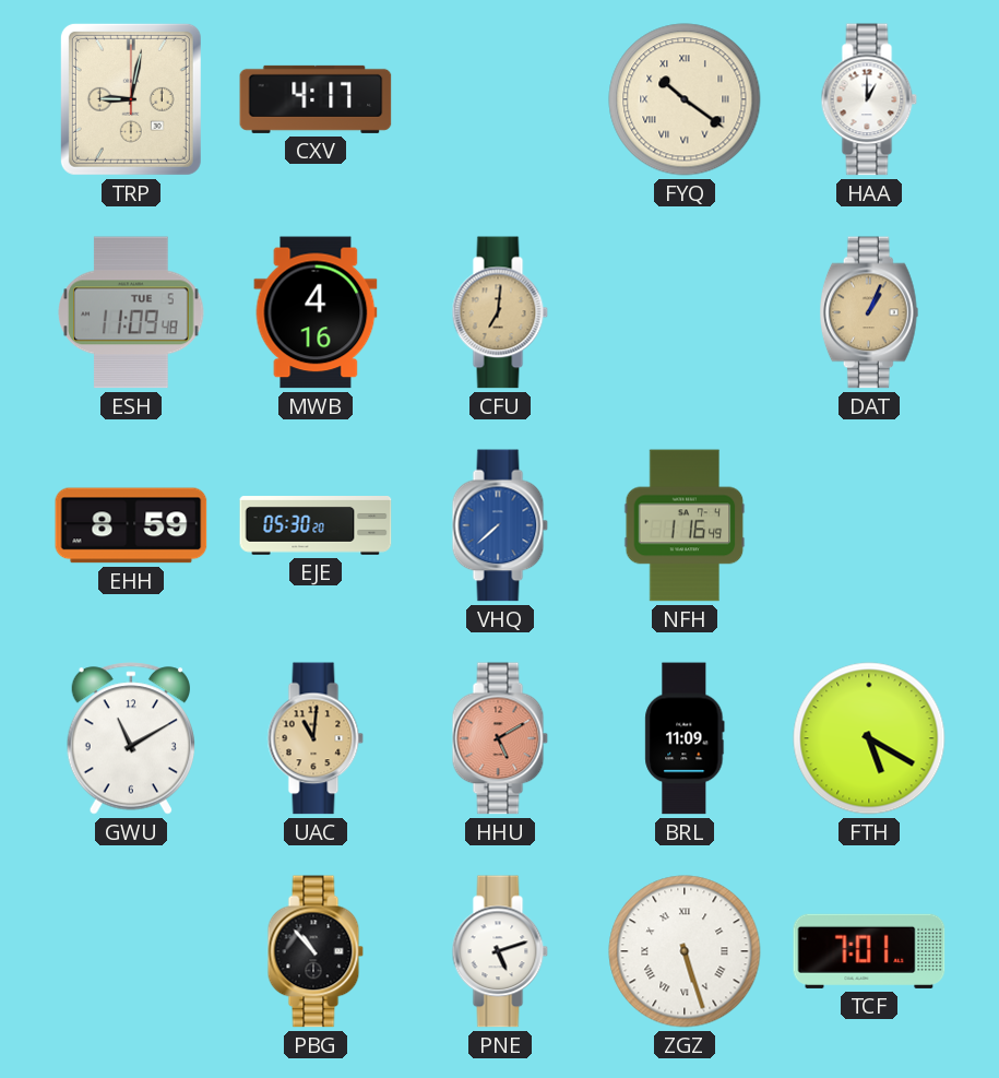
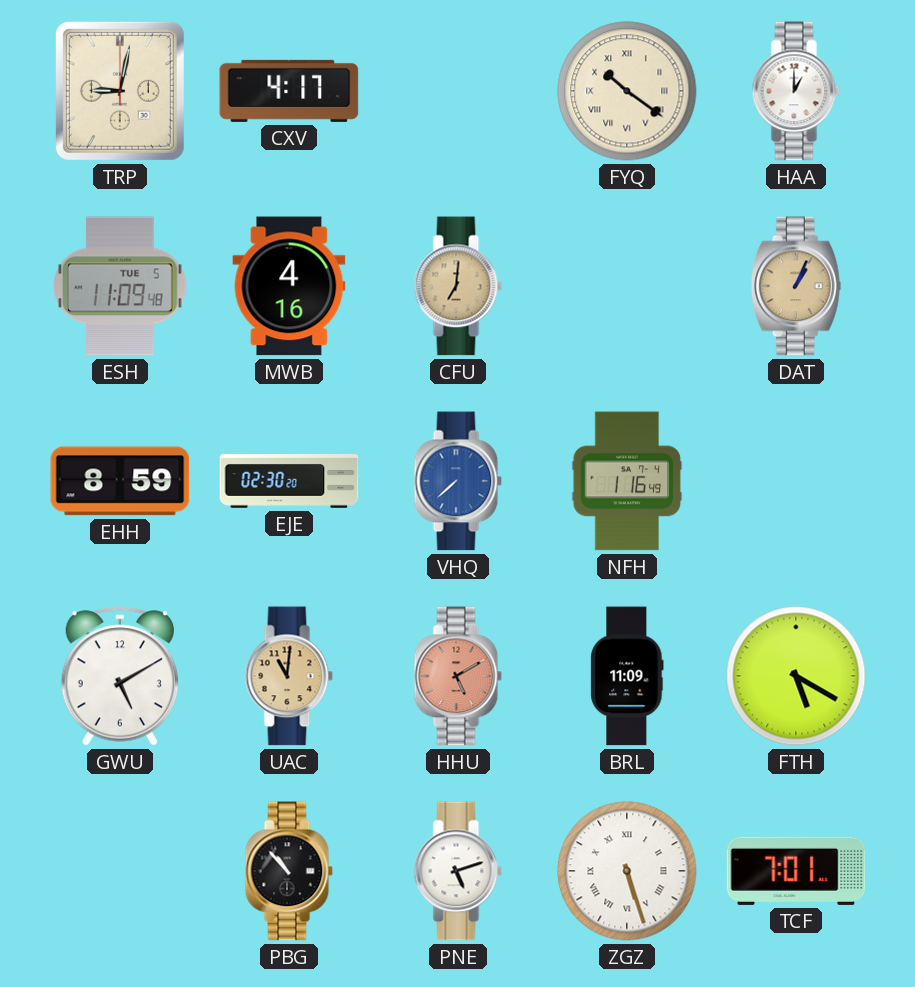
EJE: 05:30 -> 02:30 (289, 482)
GWU: 11:10 -> 5:10 (119, 676)
